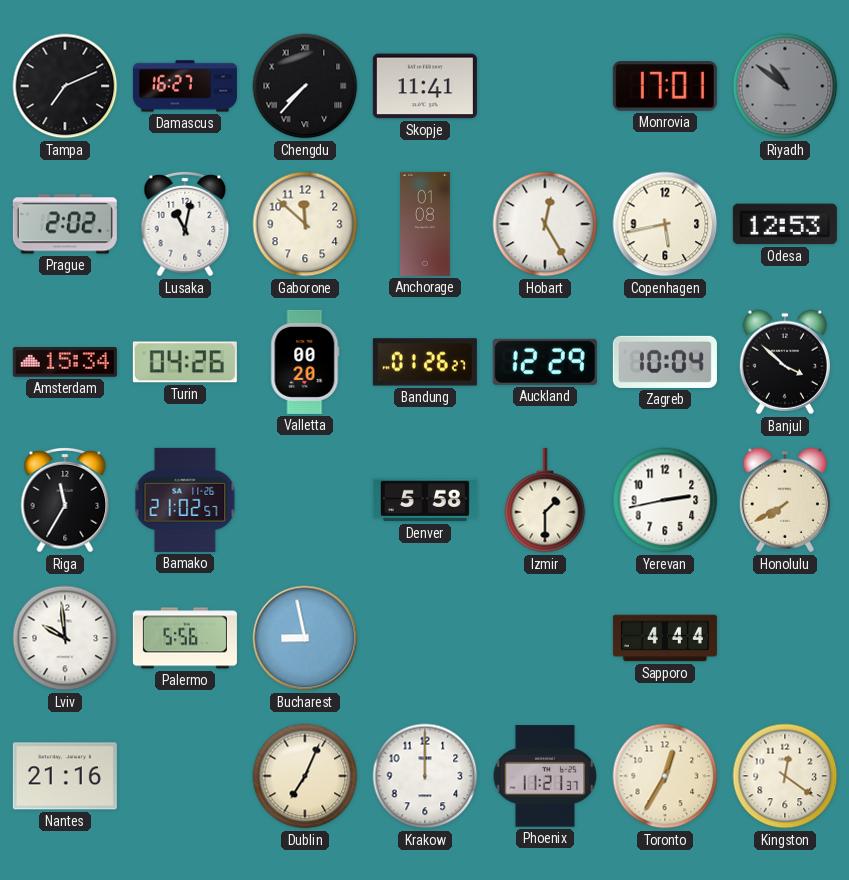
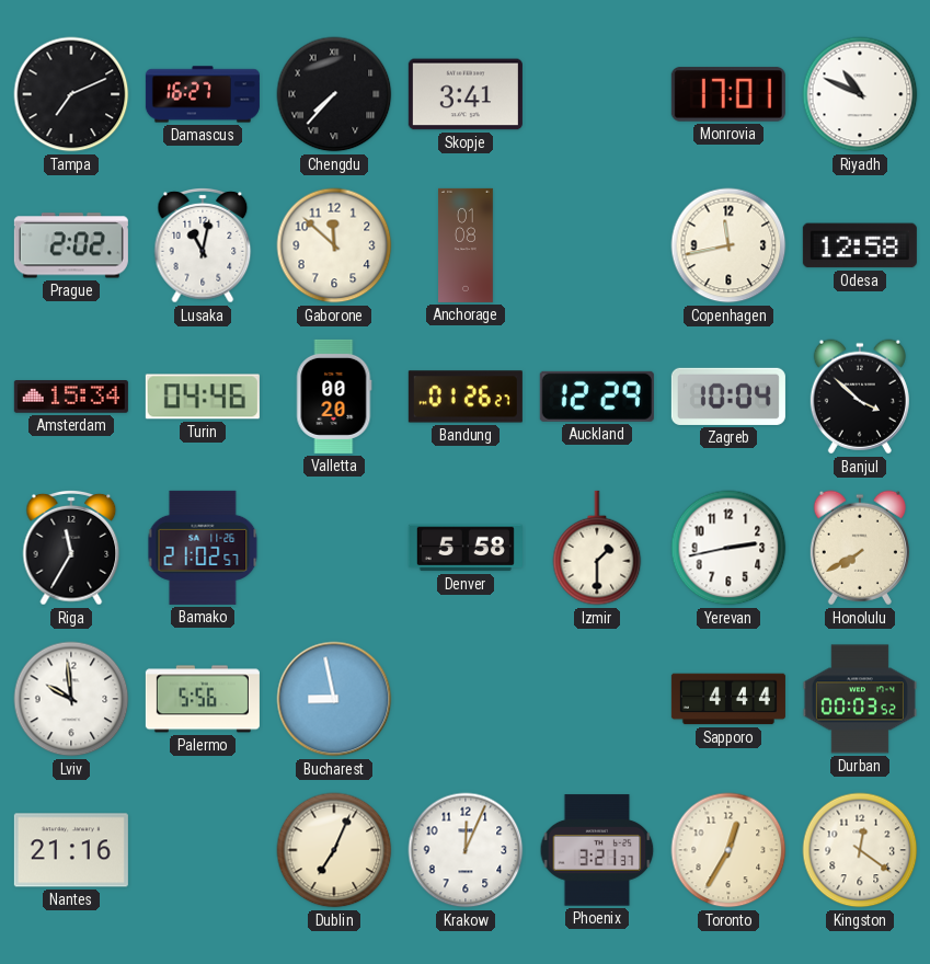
Skopje: 11:41 -> 3:41 (466, 94)
Riyadh: 10:51 -> 10:49 (860, 94)
Riyadh dial: grey -> white (860, 94)
Hobart: 12:25 -> none (545, 224)
Copenhagen: 5:43 -> 11:43 (728, 245)
Odesa: 12:53 -> 12:58 (860, 245)
Turin: 04:26 -> 04:46 (203, 397)
Durban: none -> 00:03 (860, 699)
Krakow: 12:00 -> 12:04 (466, 850)
Phoenix: 11:21 -> 3:21 (597, 850)
